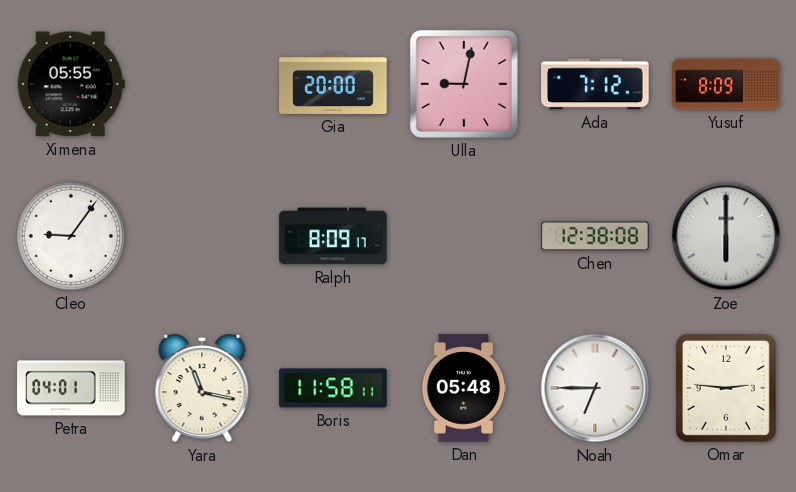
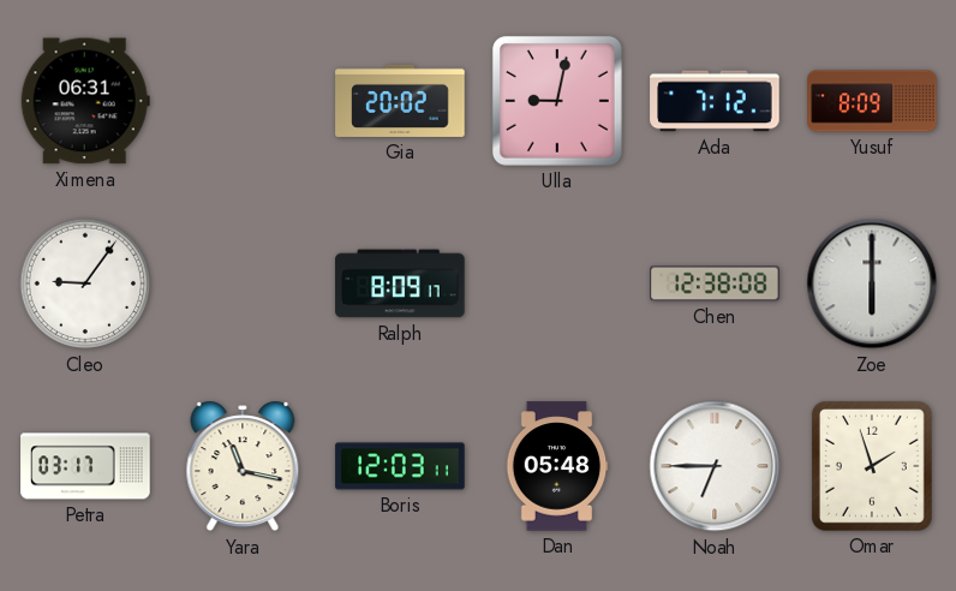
Ximena: 05:55 -> 06:31 (85, 101)
Gia: 20:00 -> 20:02 (400, 101)
Petra: 04:01 -> 03:17 (85, 466)
Boris: 11:58 -> 12:03 (400, 466)
Omar: 2:46 -> 1:57 (872, 466)
